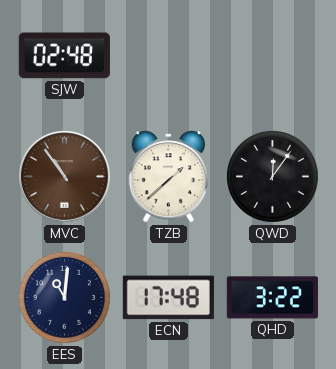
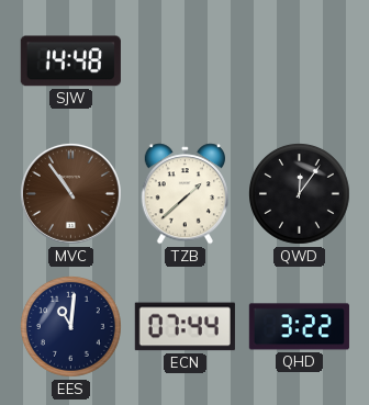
SJW: 02:48 -> 14:48 (70, 61)
ECN: 17:48 -> 07:44 (185, 327)
